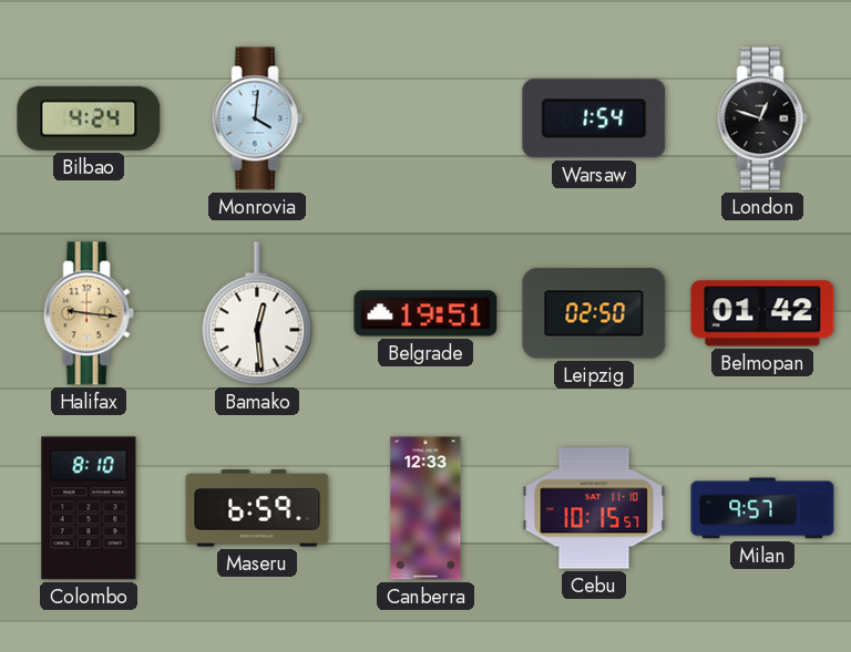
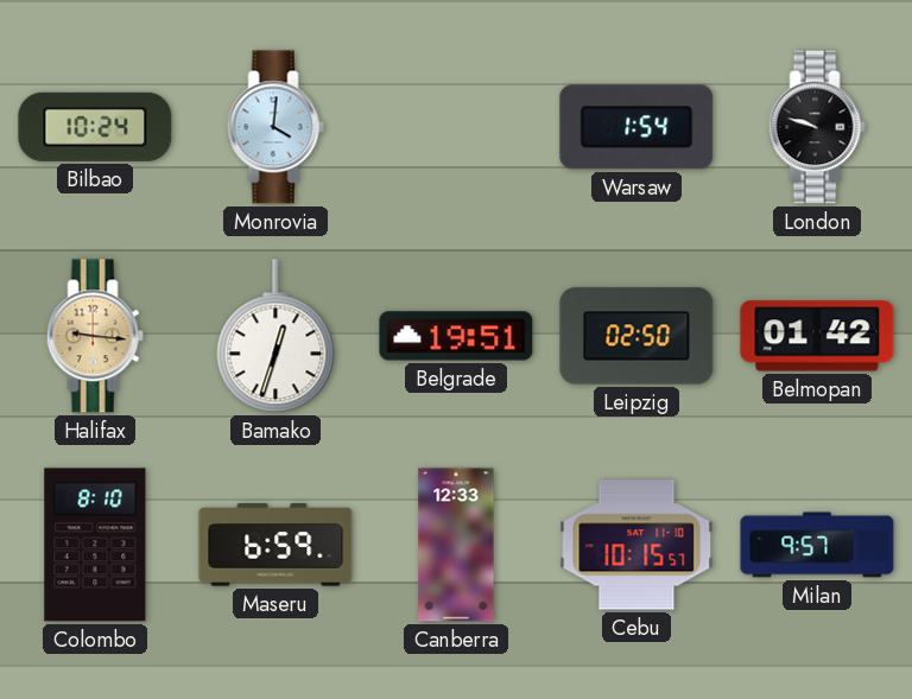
Bilbao: 4:24 -> 10:24 (95, 127)
London: 12:48 -> 9:48 (817, 127)
Bamako: 12:29 -> 12:33 (275, 336)
